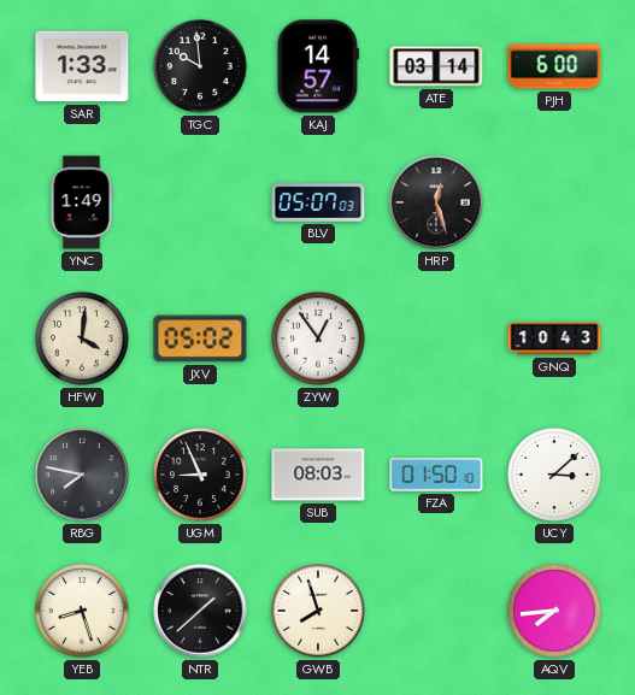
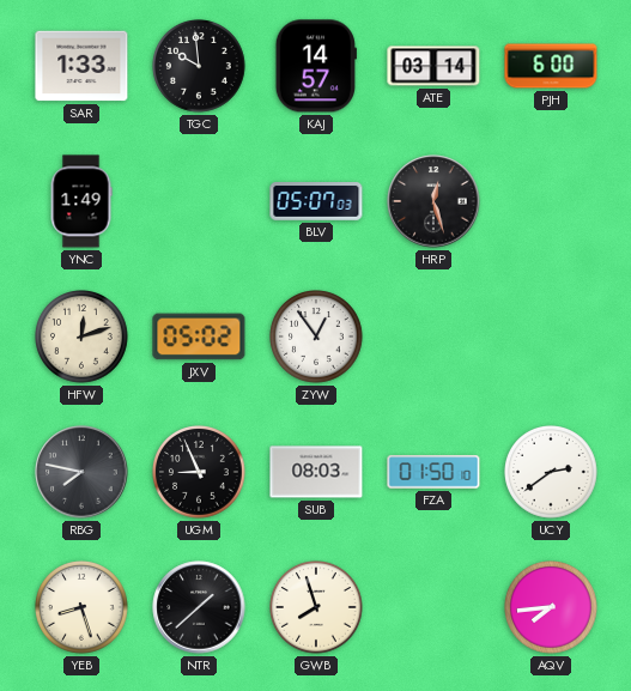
HFW: 4:01 -> 12:12 (83, 338)
GNQ: 10:43 -> none (554, 338)
UCY: 3:08 -> 2:39 (552, 473)
